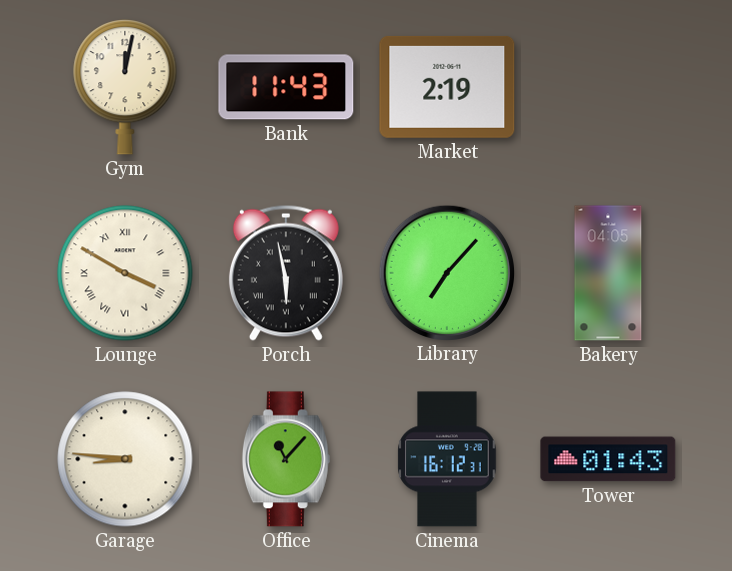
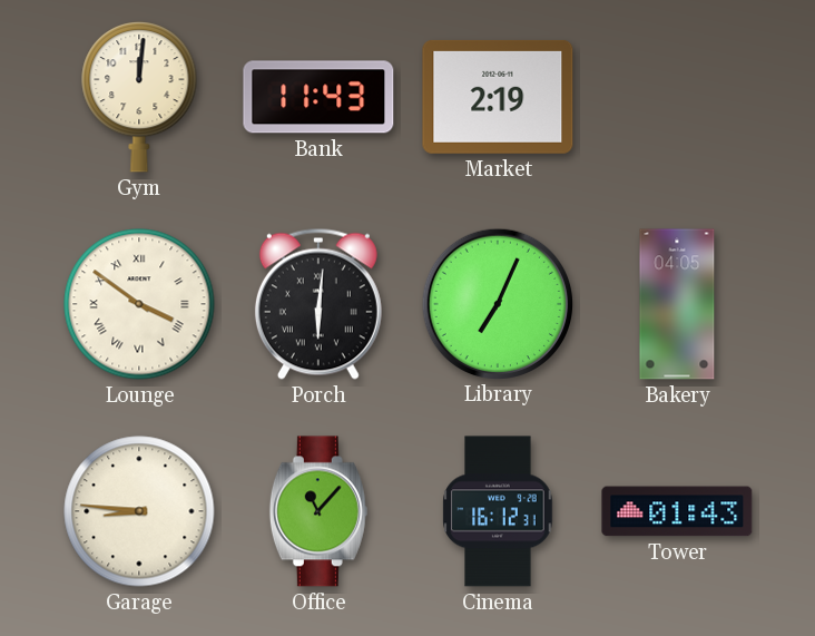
Gym: 12:02 -> 12:01 (139, 97)
Lounge: 3:50 -> 3:51 (139, 304)
Porch: 5:58 -> 6:01 (318, 304)
Library: 7:07 -> 7:04 (497, 303)
